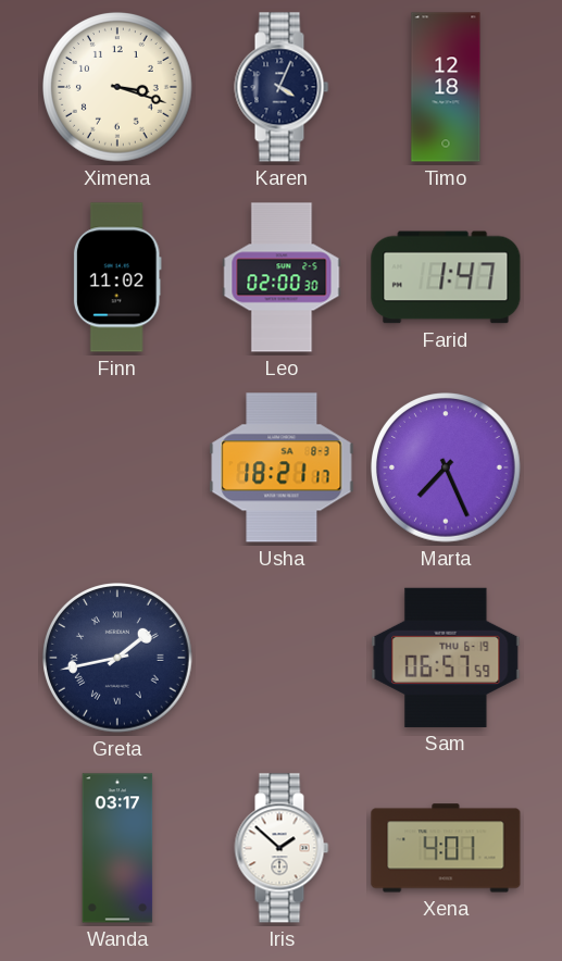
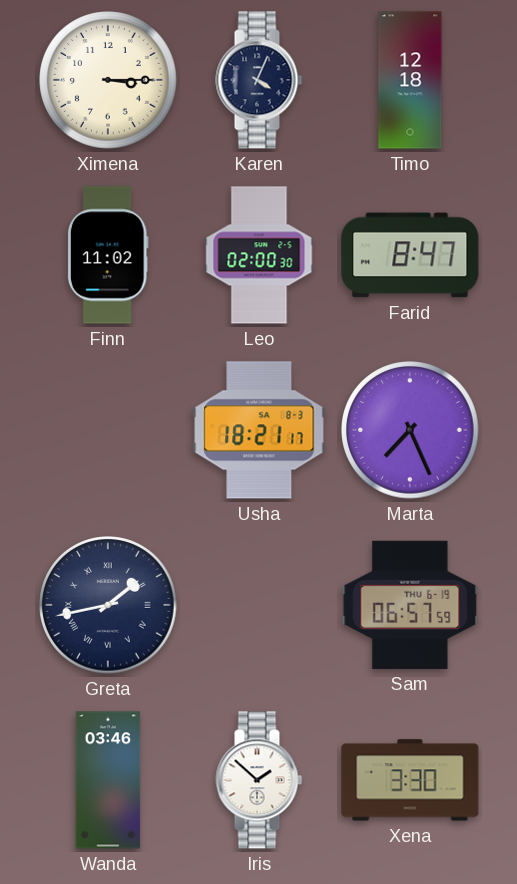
Ximena: 3:18 -> 3:15 (108, 80)
Farid: 1:47 -> 8:47 (410, 255)
Wanda: 03:17 -> 03:46 (108, 780)
Xena: 4:01 -> 3:30 (410, 780)
